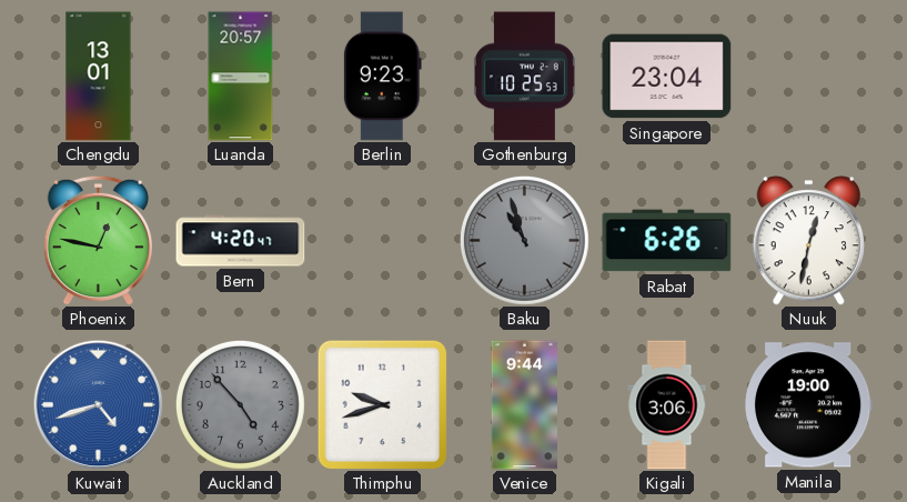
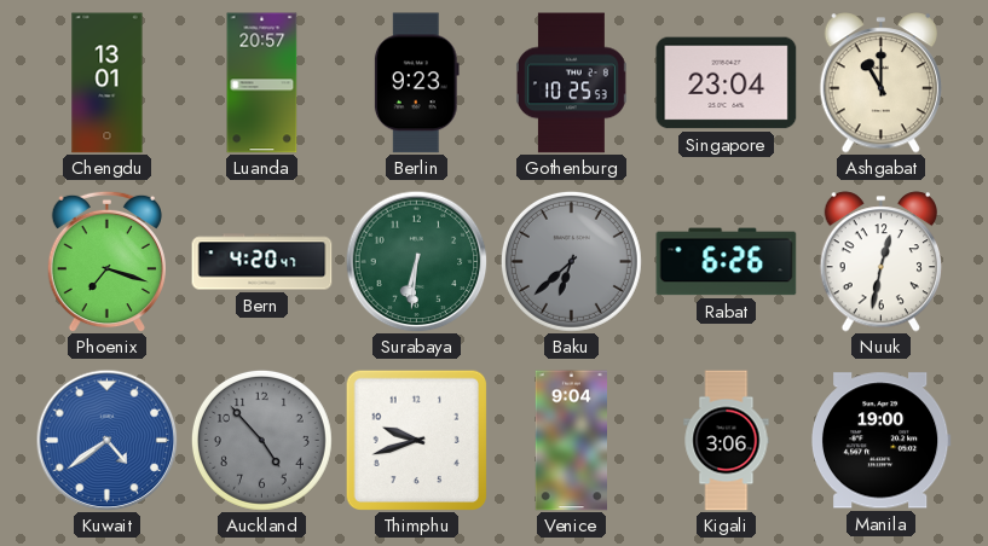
Ashgabat: none -> 11:00 (880, 83)
Phoenix: 12:47 -> 7:18 (106, 261)
Surabaya: none -> 6:31 (416, 261)
Baku: 10:57 -> 6:38 (571, 261)
Kuwait: 4:42 -> 4:39 (106, 440)
Venice: 9:44 -> 9:04 (572, 441)
